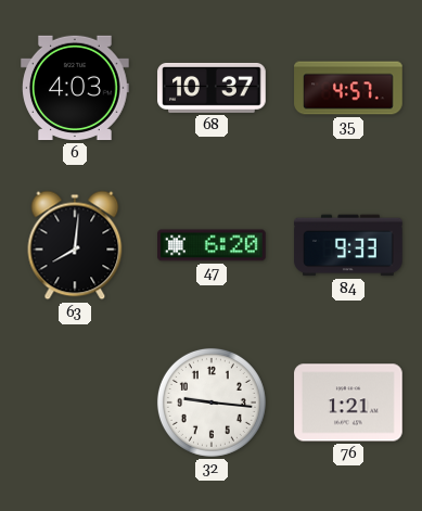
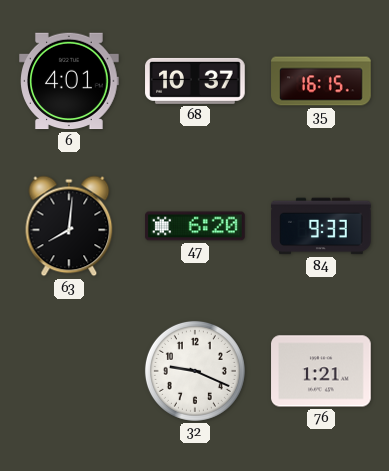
6: 4:03 -> 4:01 (69, 81)
35: 4:57 -> 16:15 (321, 81)
32: 9:16 -> 9:19 (195, 371)
